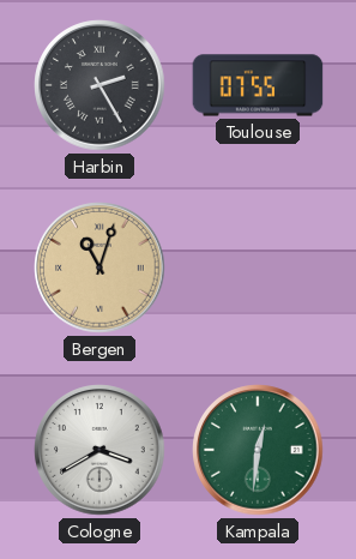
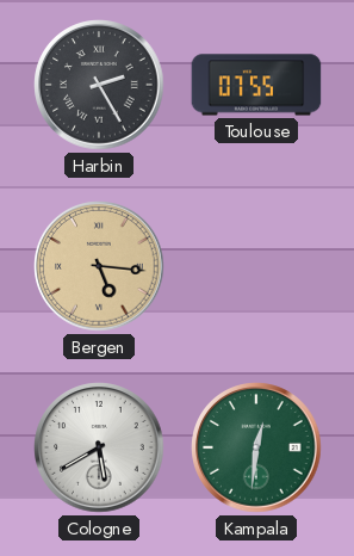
Bergen: 11:03 -> 5:16 (99, 266)
Cologne: 3:40 -> 5:40 (99, 447)
